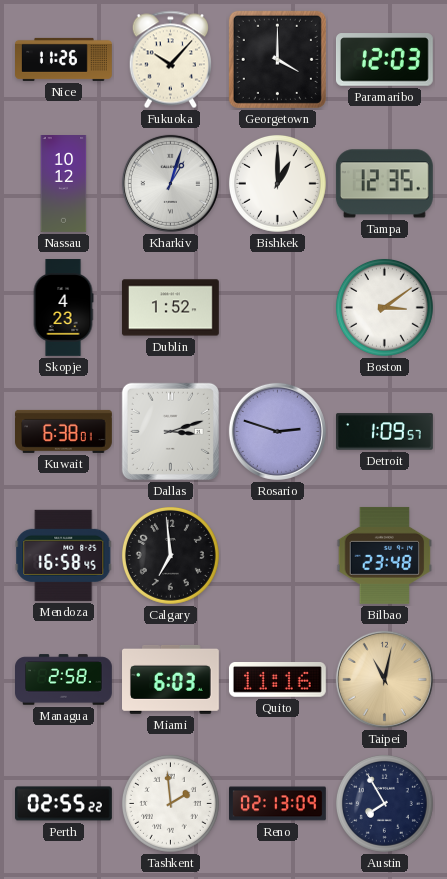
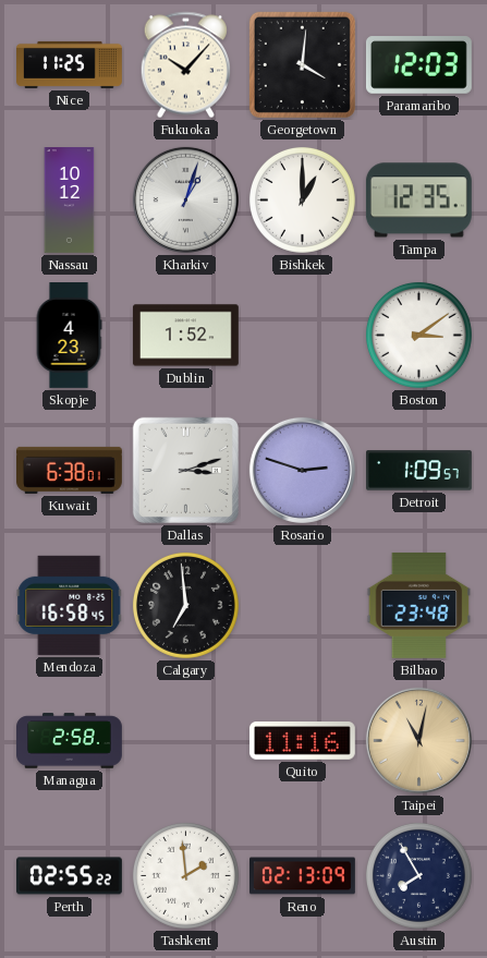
Nice: 11:26 -> 11:25 (70, 64)
Georgetown: 4:00 -> 4:01 (302, 64)
Miami: 6:03 -> none (171, 679)
